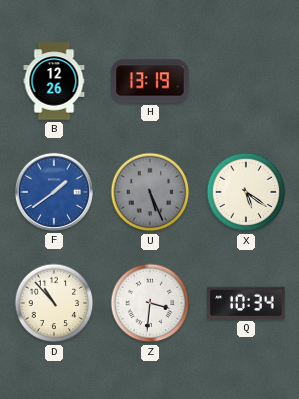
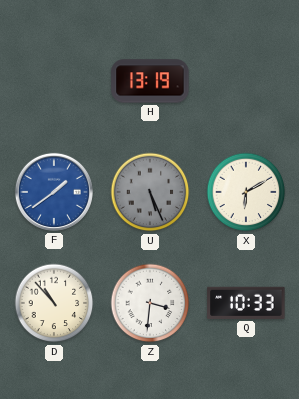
B: 12:26 -> none (54, 81)
X: 5:21 -> 6:10 (246, 192)
Q: 10:34 -> 10:33 (246, 303)
